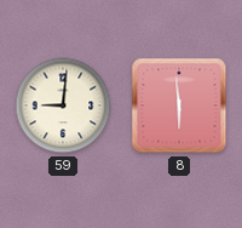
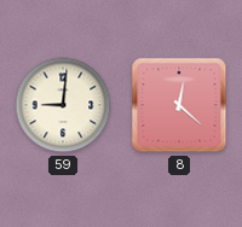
8: 5:59 -> 12:22 (179, 105)
